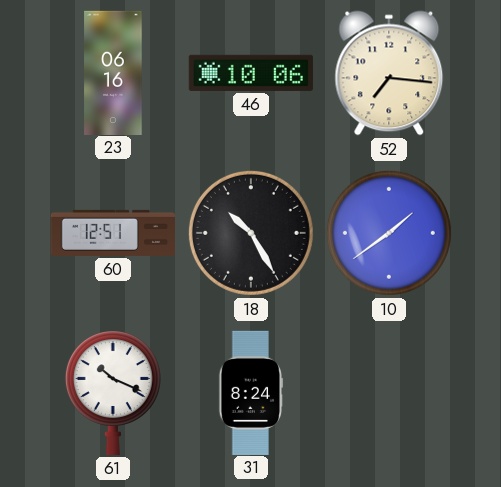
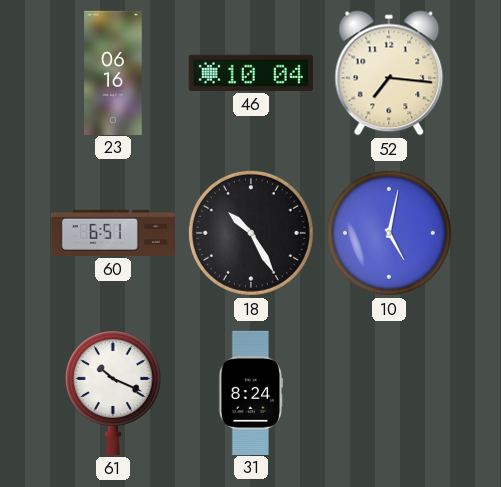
46: 10:06 -> 10:04 (251, 73)
60: 12:51 -> 6:51 (112, 233)
10: 1:39 -> 5:02 (389, 233)
